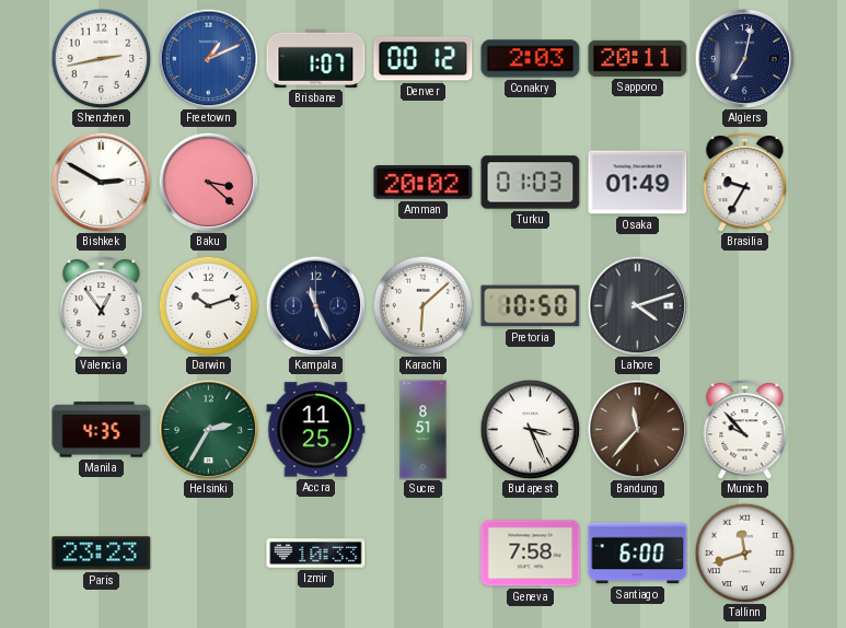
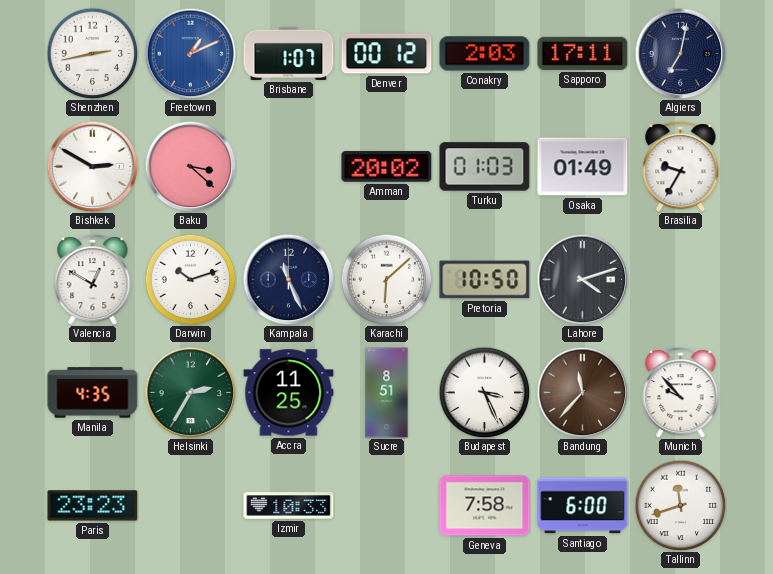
Sapporo: 20:11 -> 17:11 (583, 53)
Valencia: 12:54 -> 12:50 (93, 280)
